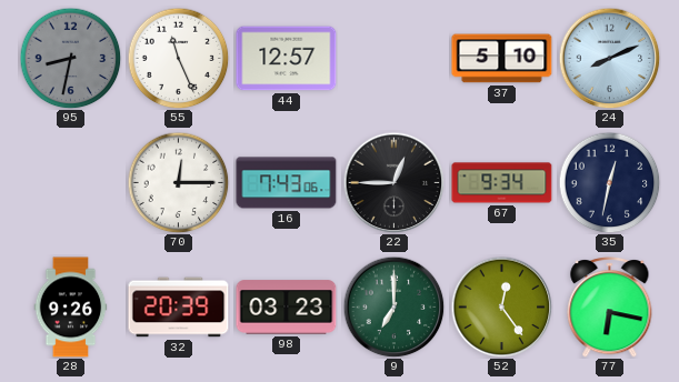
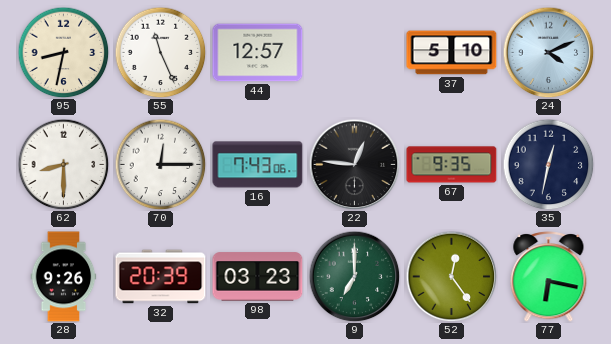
95 dial: grey -> cream (63, 52)
24: 8:11 -> 4:11 (548, 52)
62: none -> 8:30 (63, 164)
22: 12:45 -> 12:46 (354, 164)
67: 9:34 -> 9:35 (452, 165)
